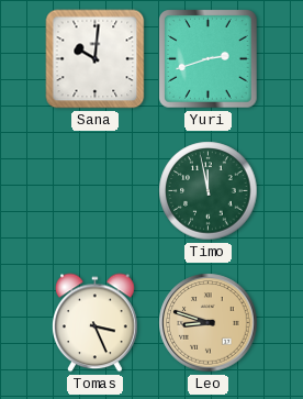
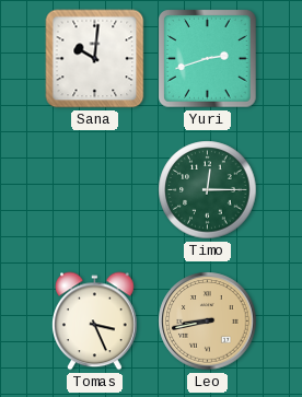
Timo: 11:58 -> 12:15 (208, 190)
Leo: 8:48 -> 8:43 (208, 322)
